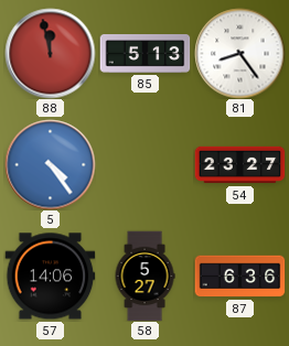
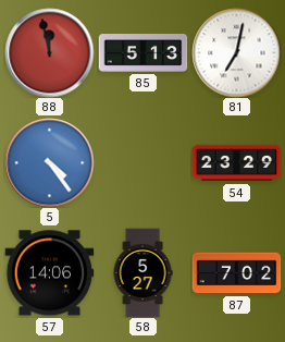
81: 8:24 -> 7:02 (236, 52)
54: 23:27 -> 23:29 (236, 163)
87: 6:36 -> 7:02 (236, 273)
